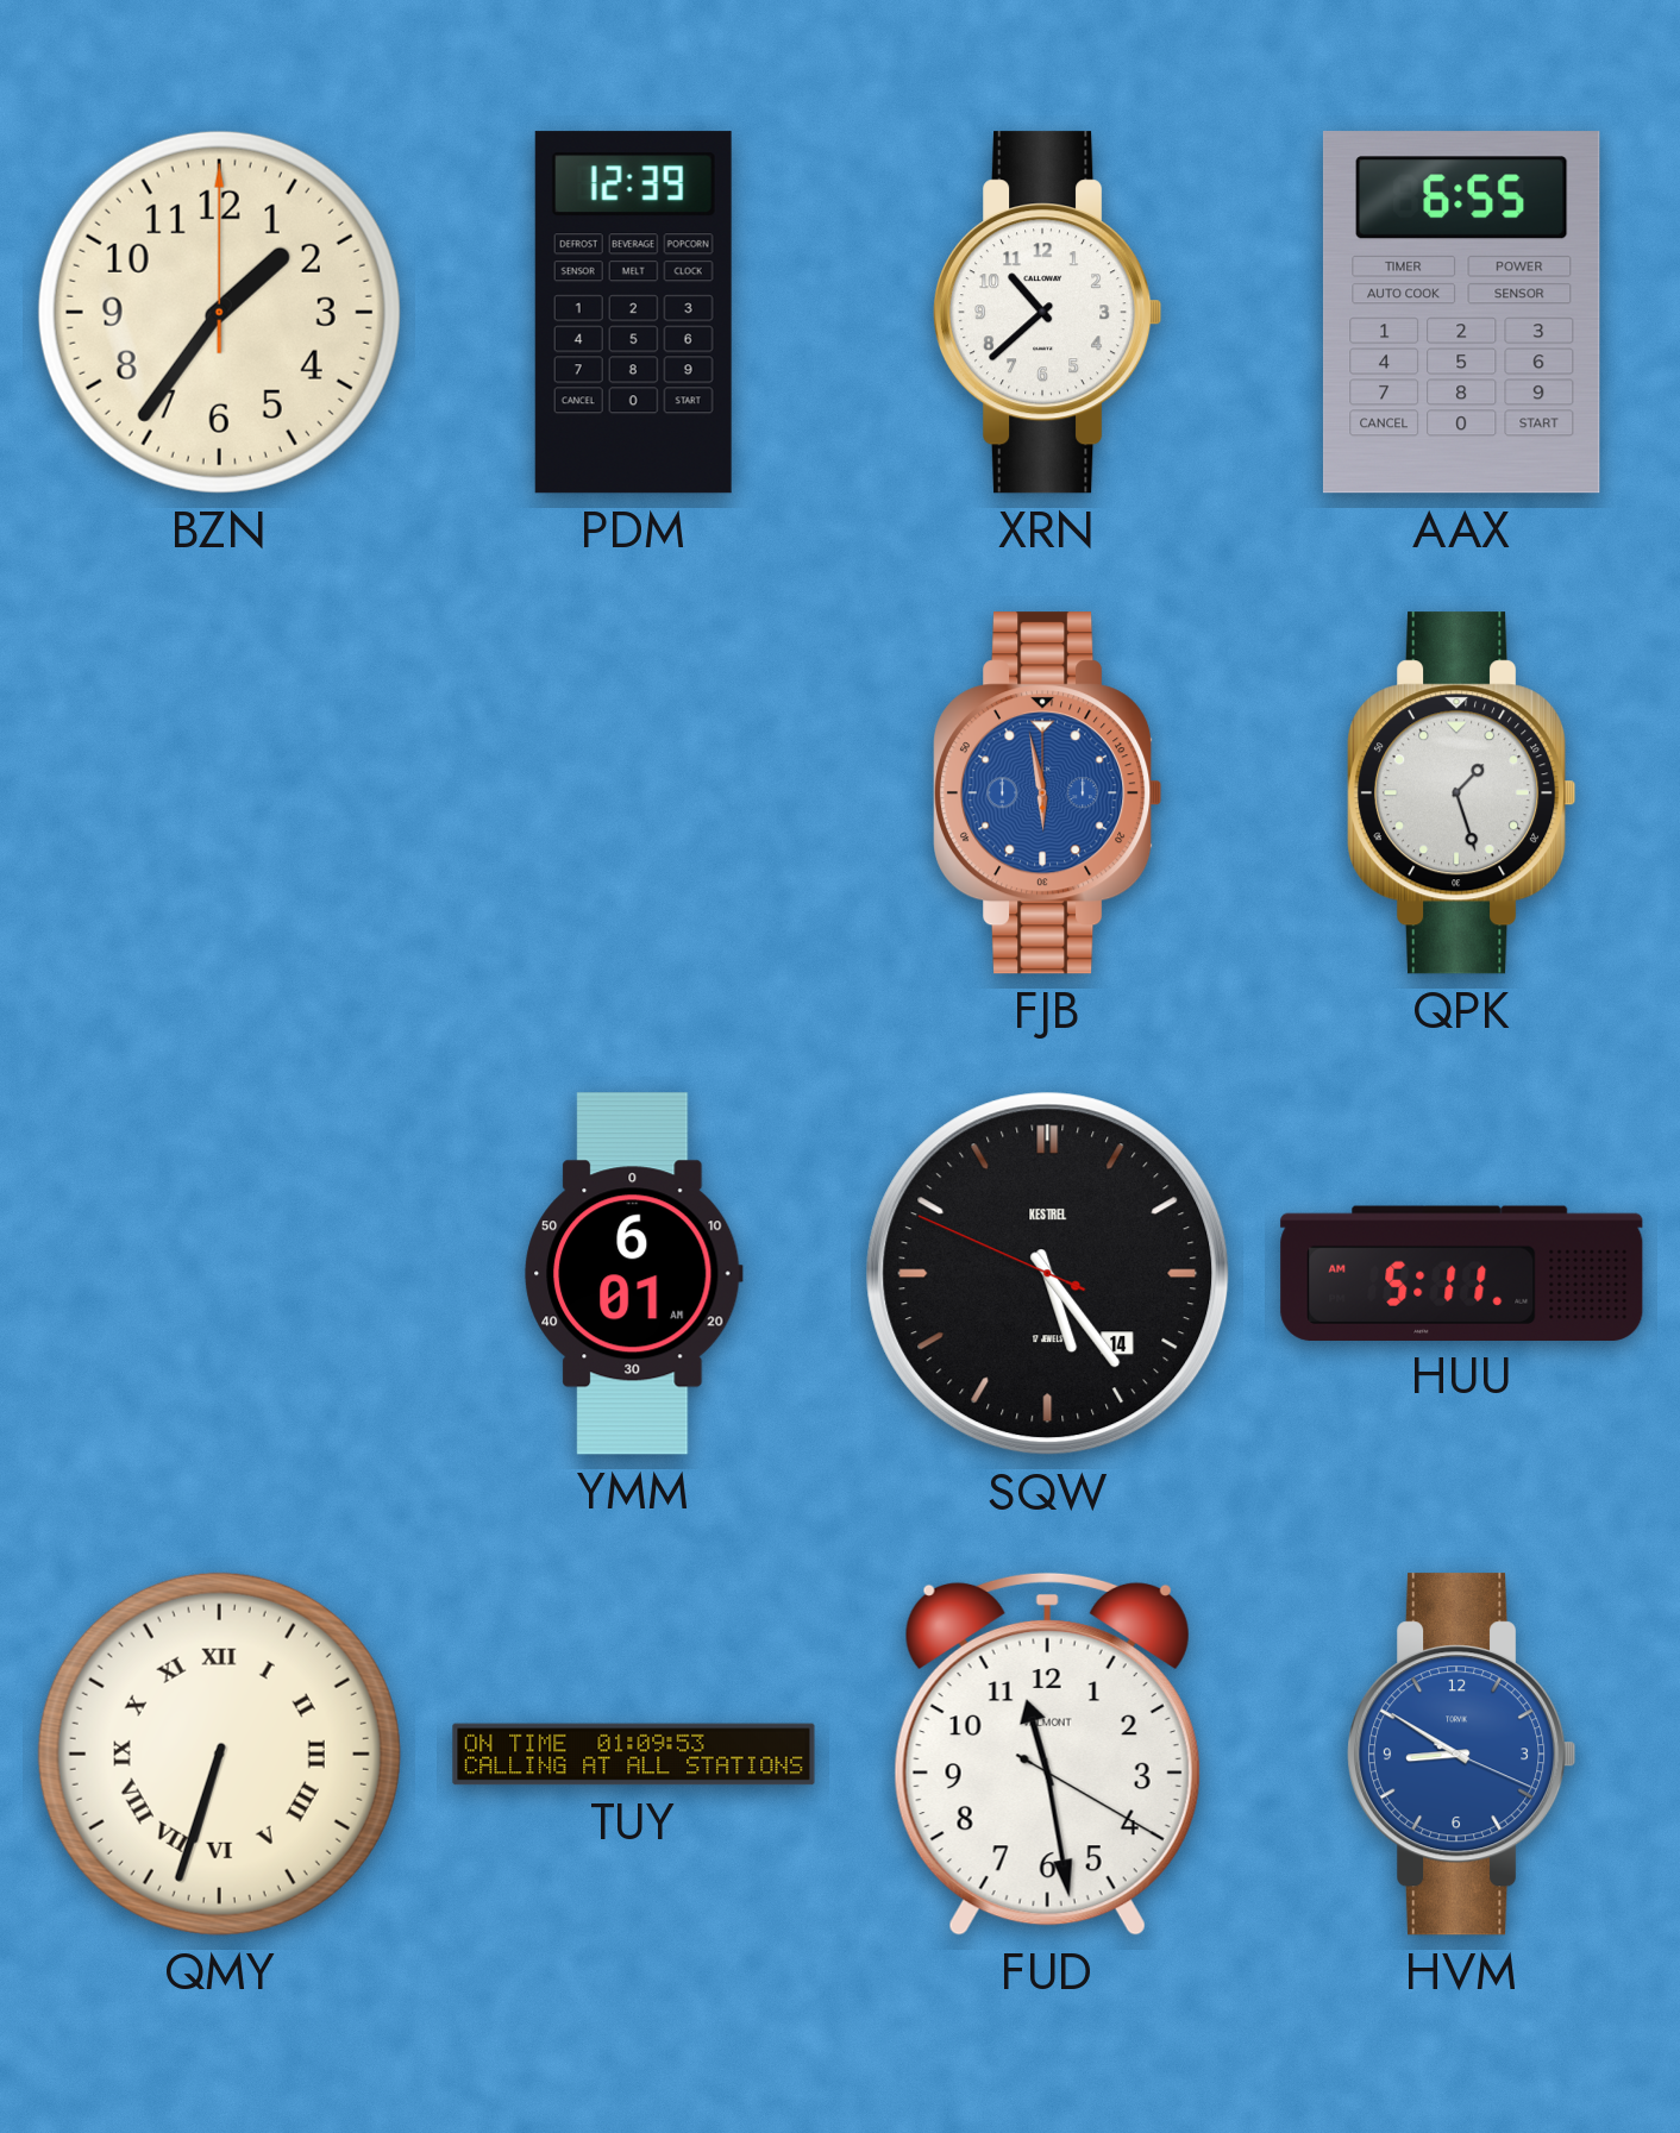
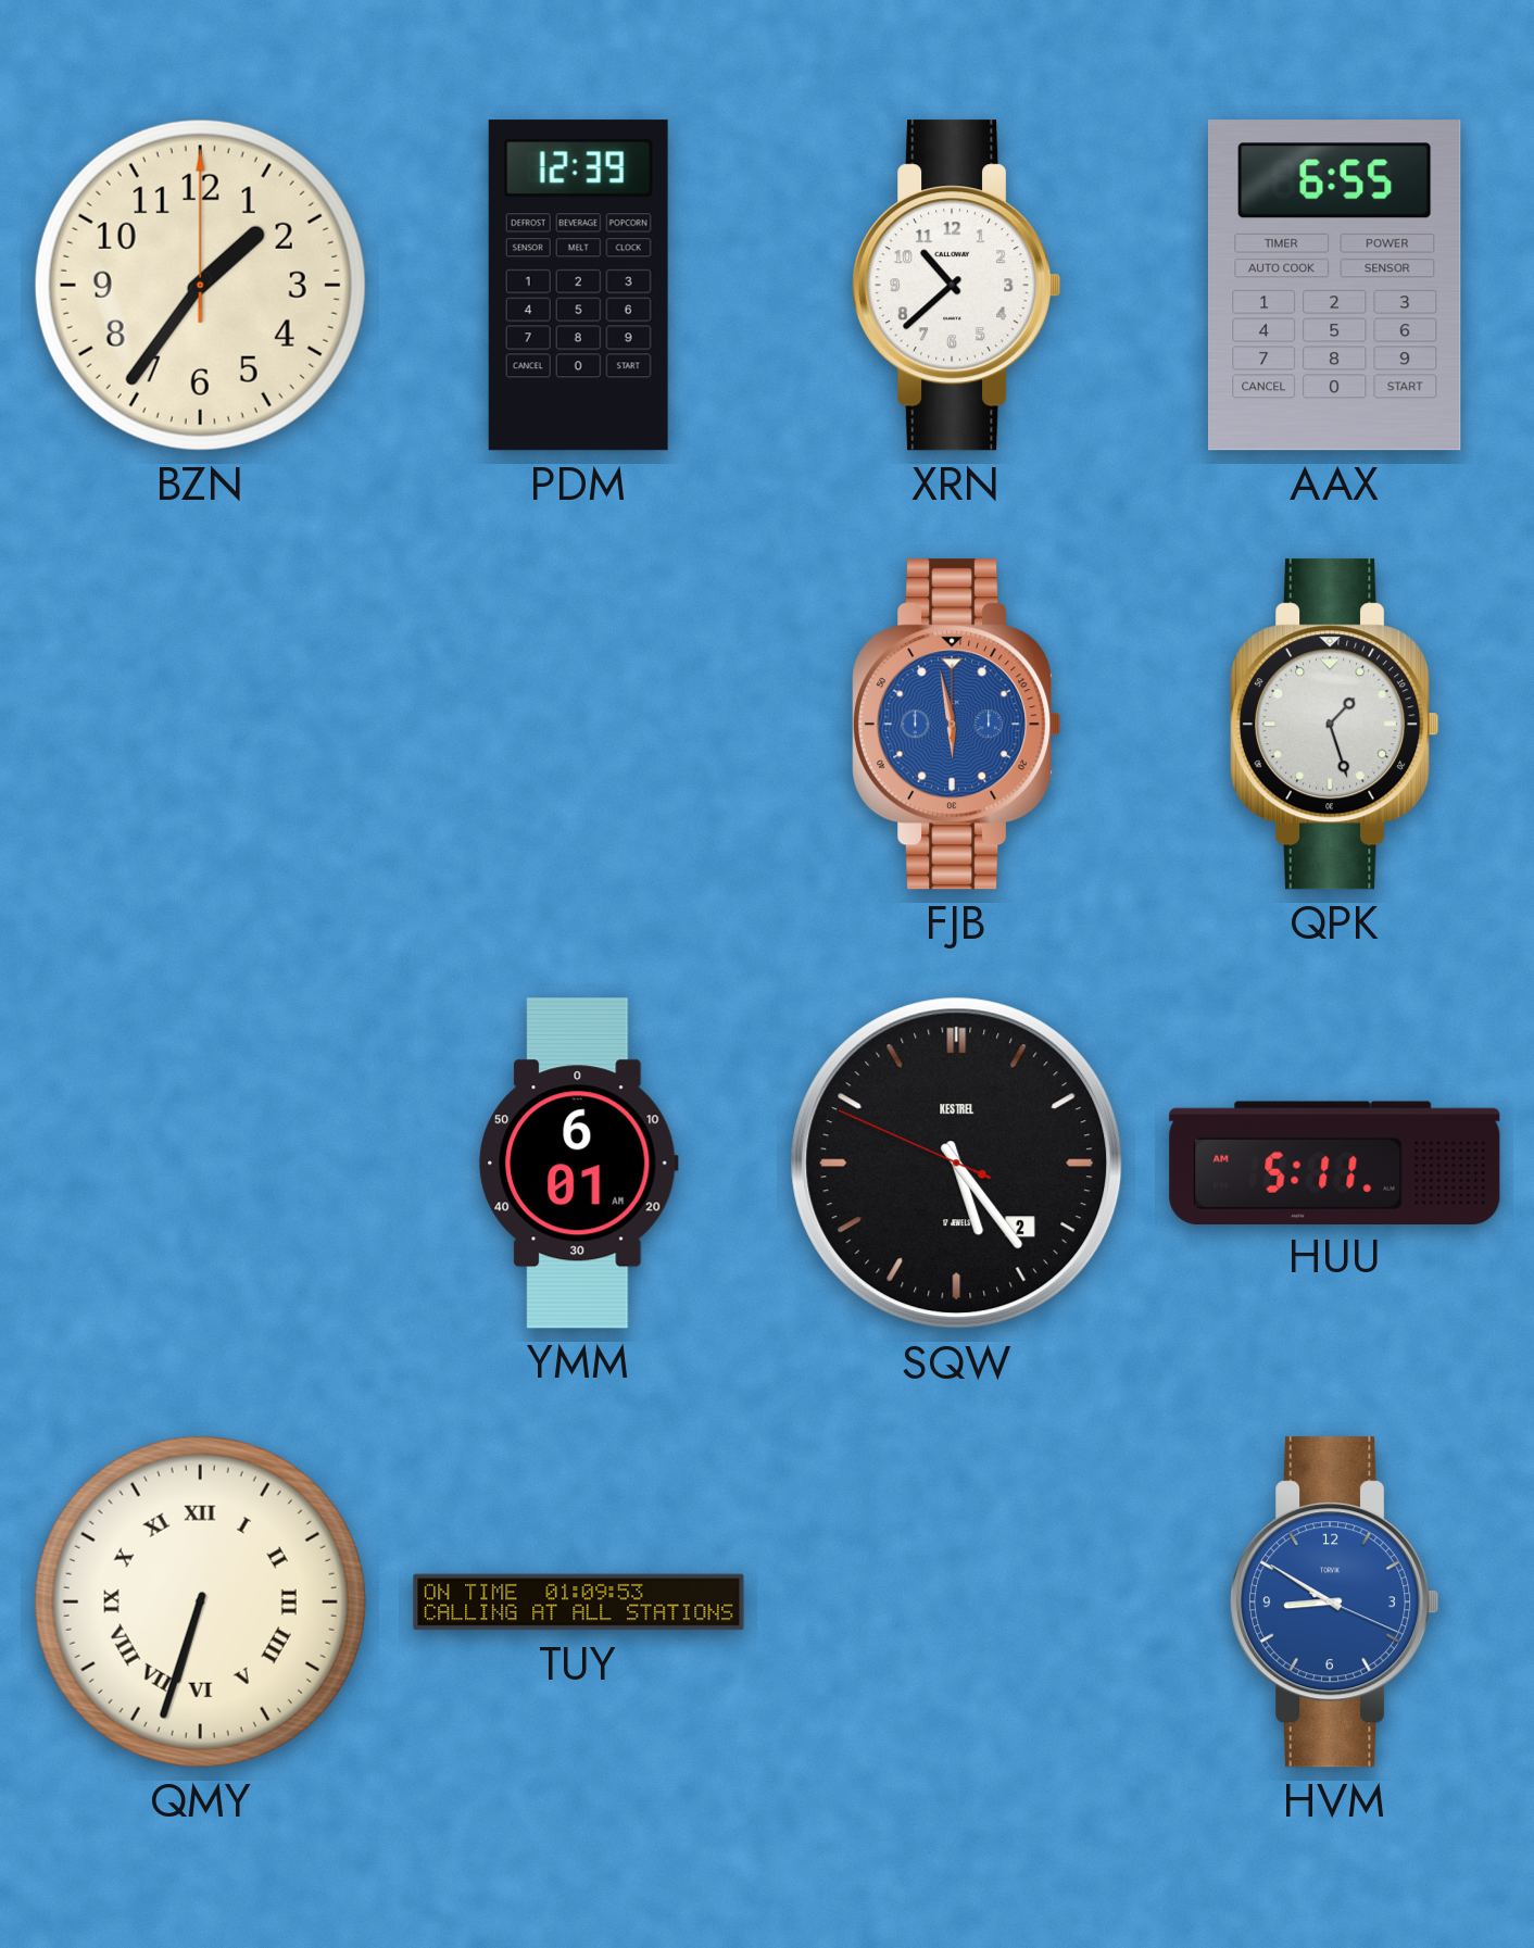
SQW date: 14 -> 2 (957, 1164)
FUD: 11:28 -> none (1047, 1754)
